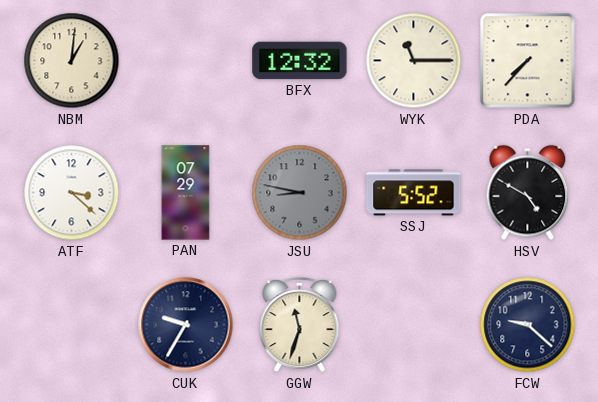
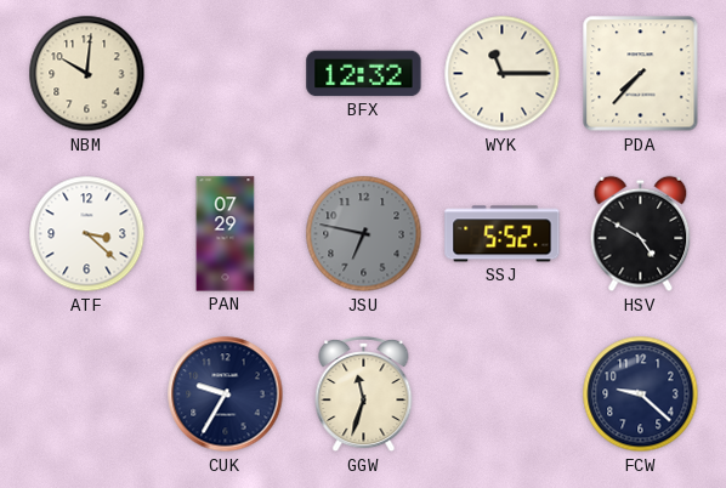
NBM: 1:01 -> 10:01 (87, 74)
JSU: 8:47 -> 6:47 (364, 234)
